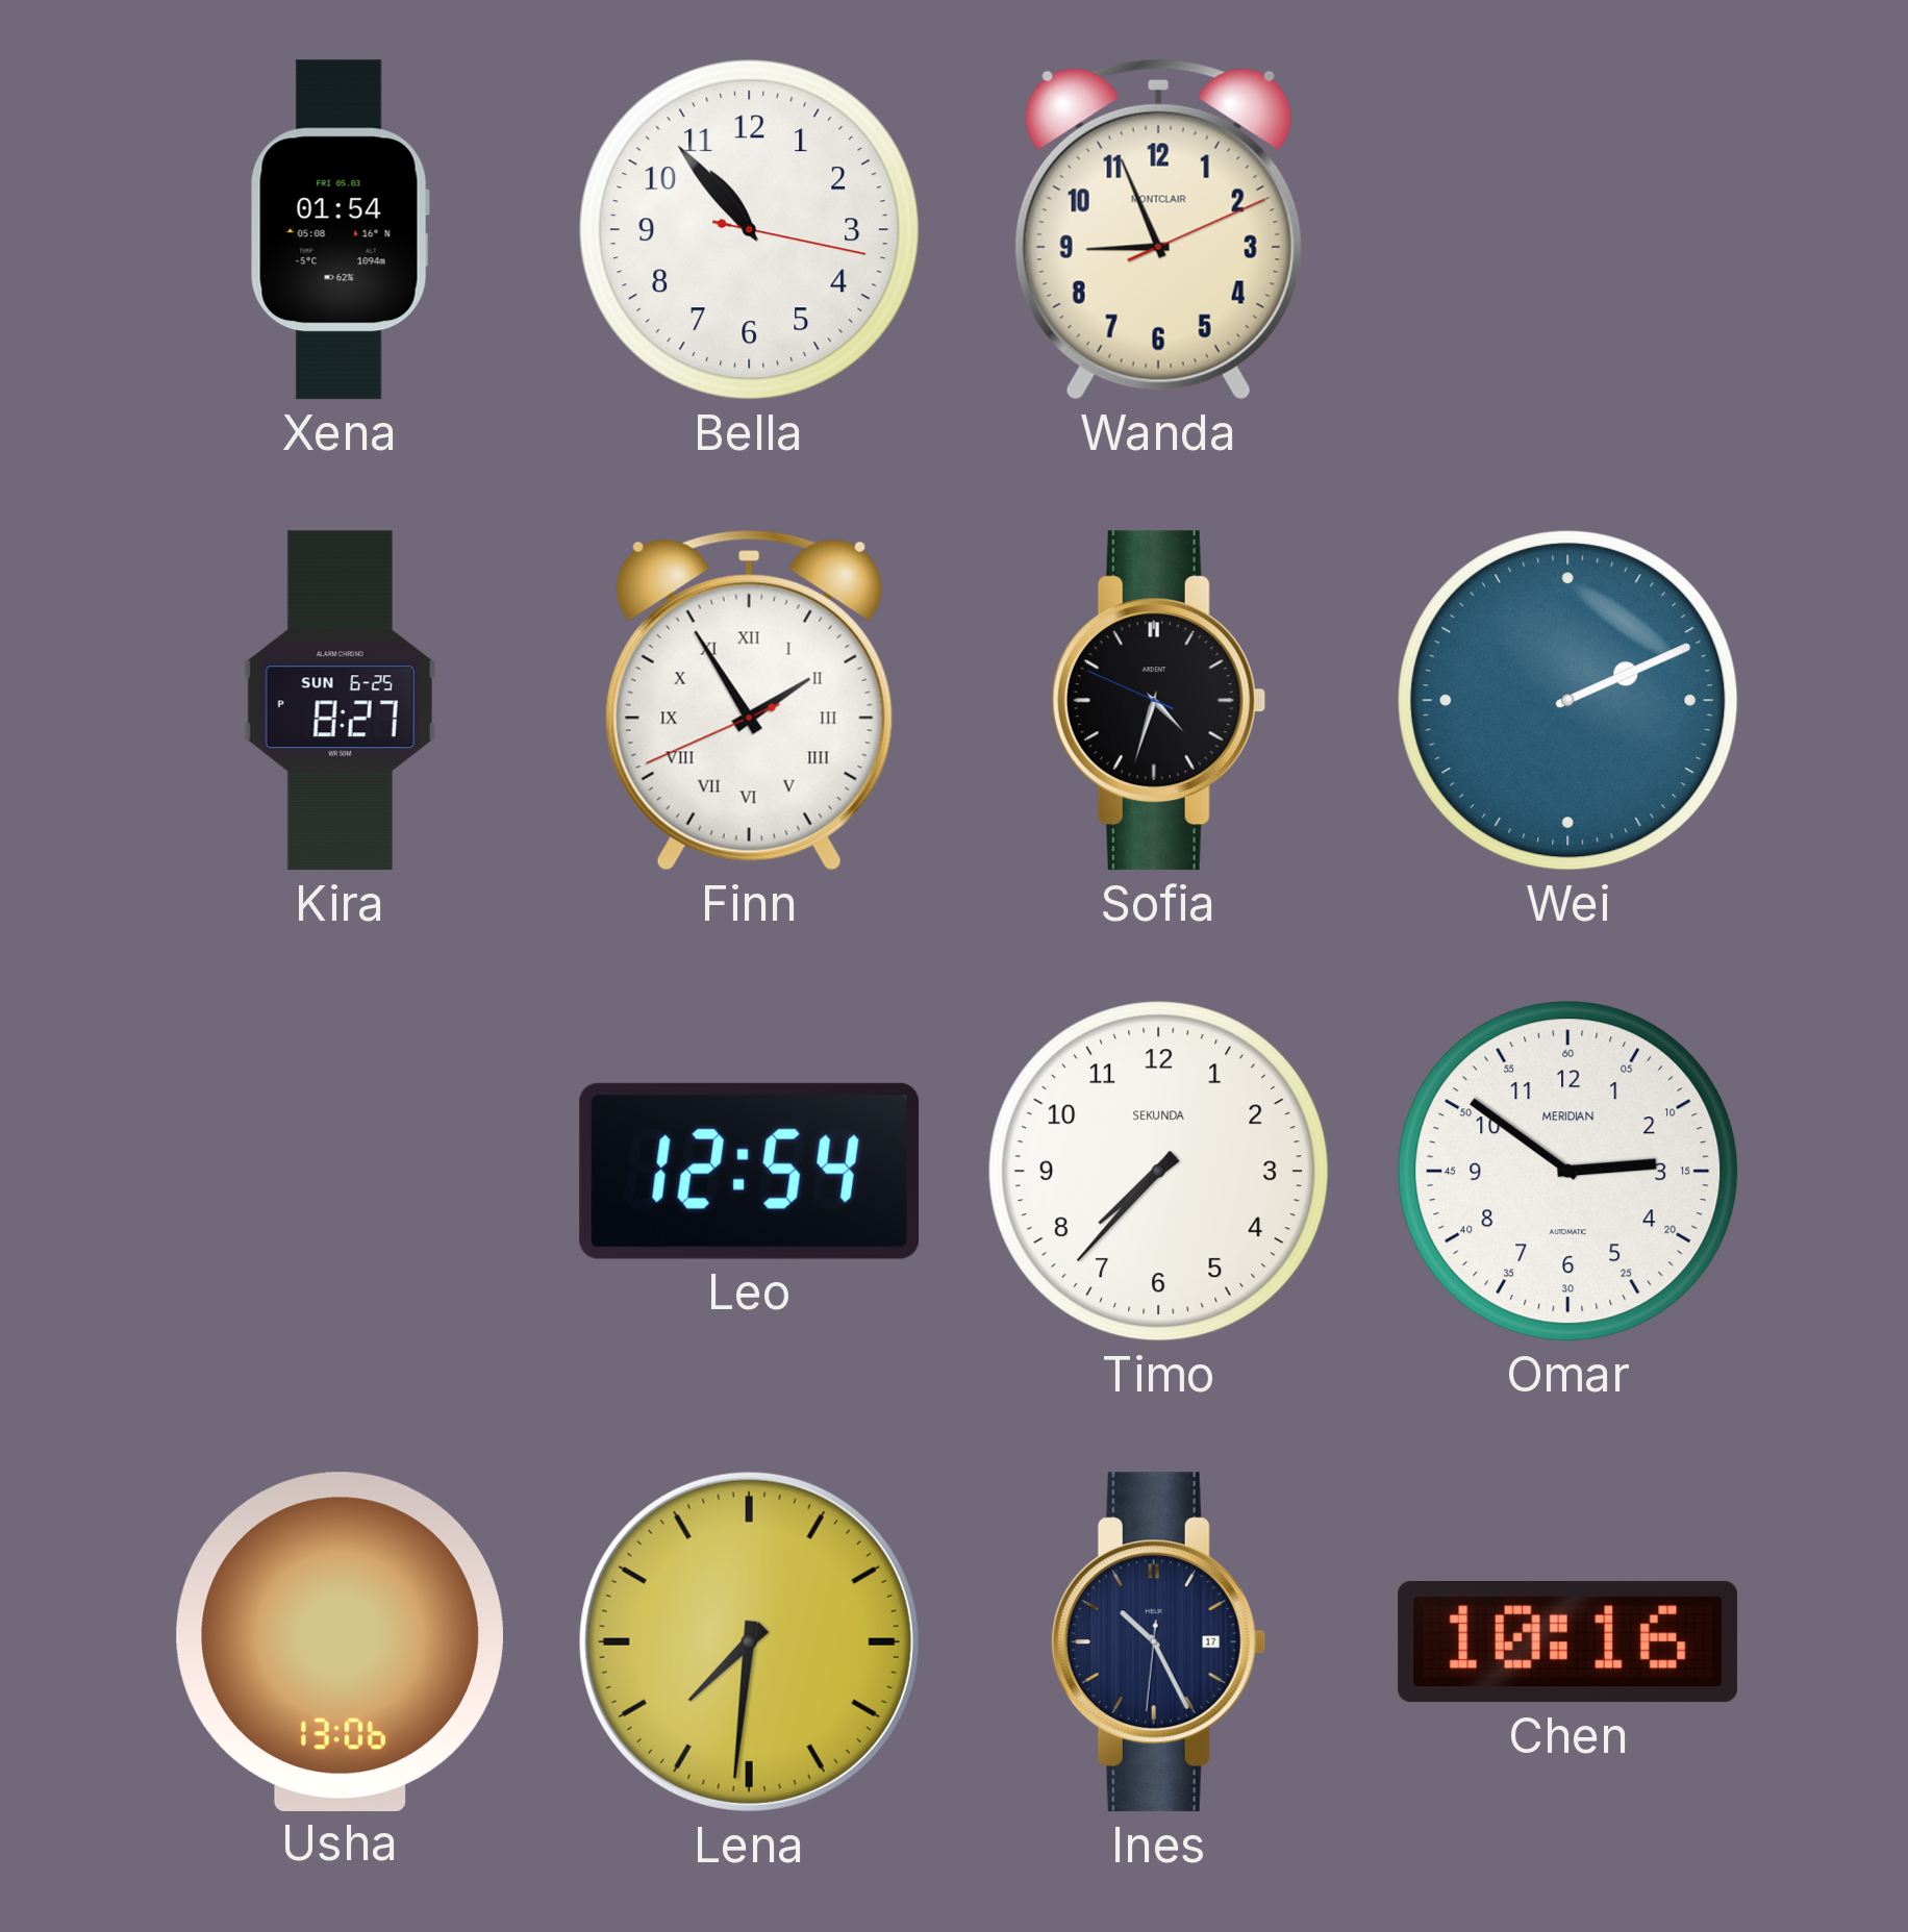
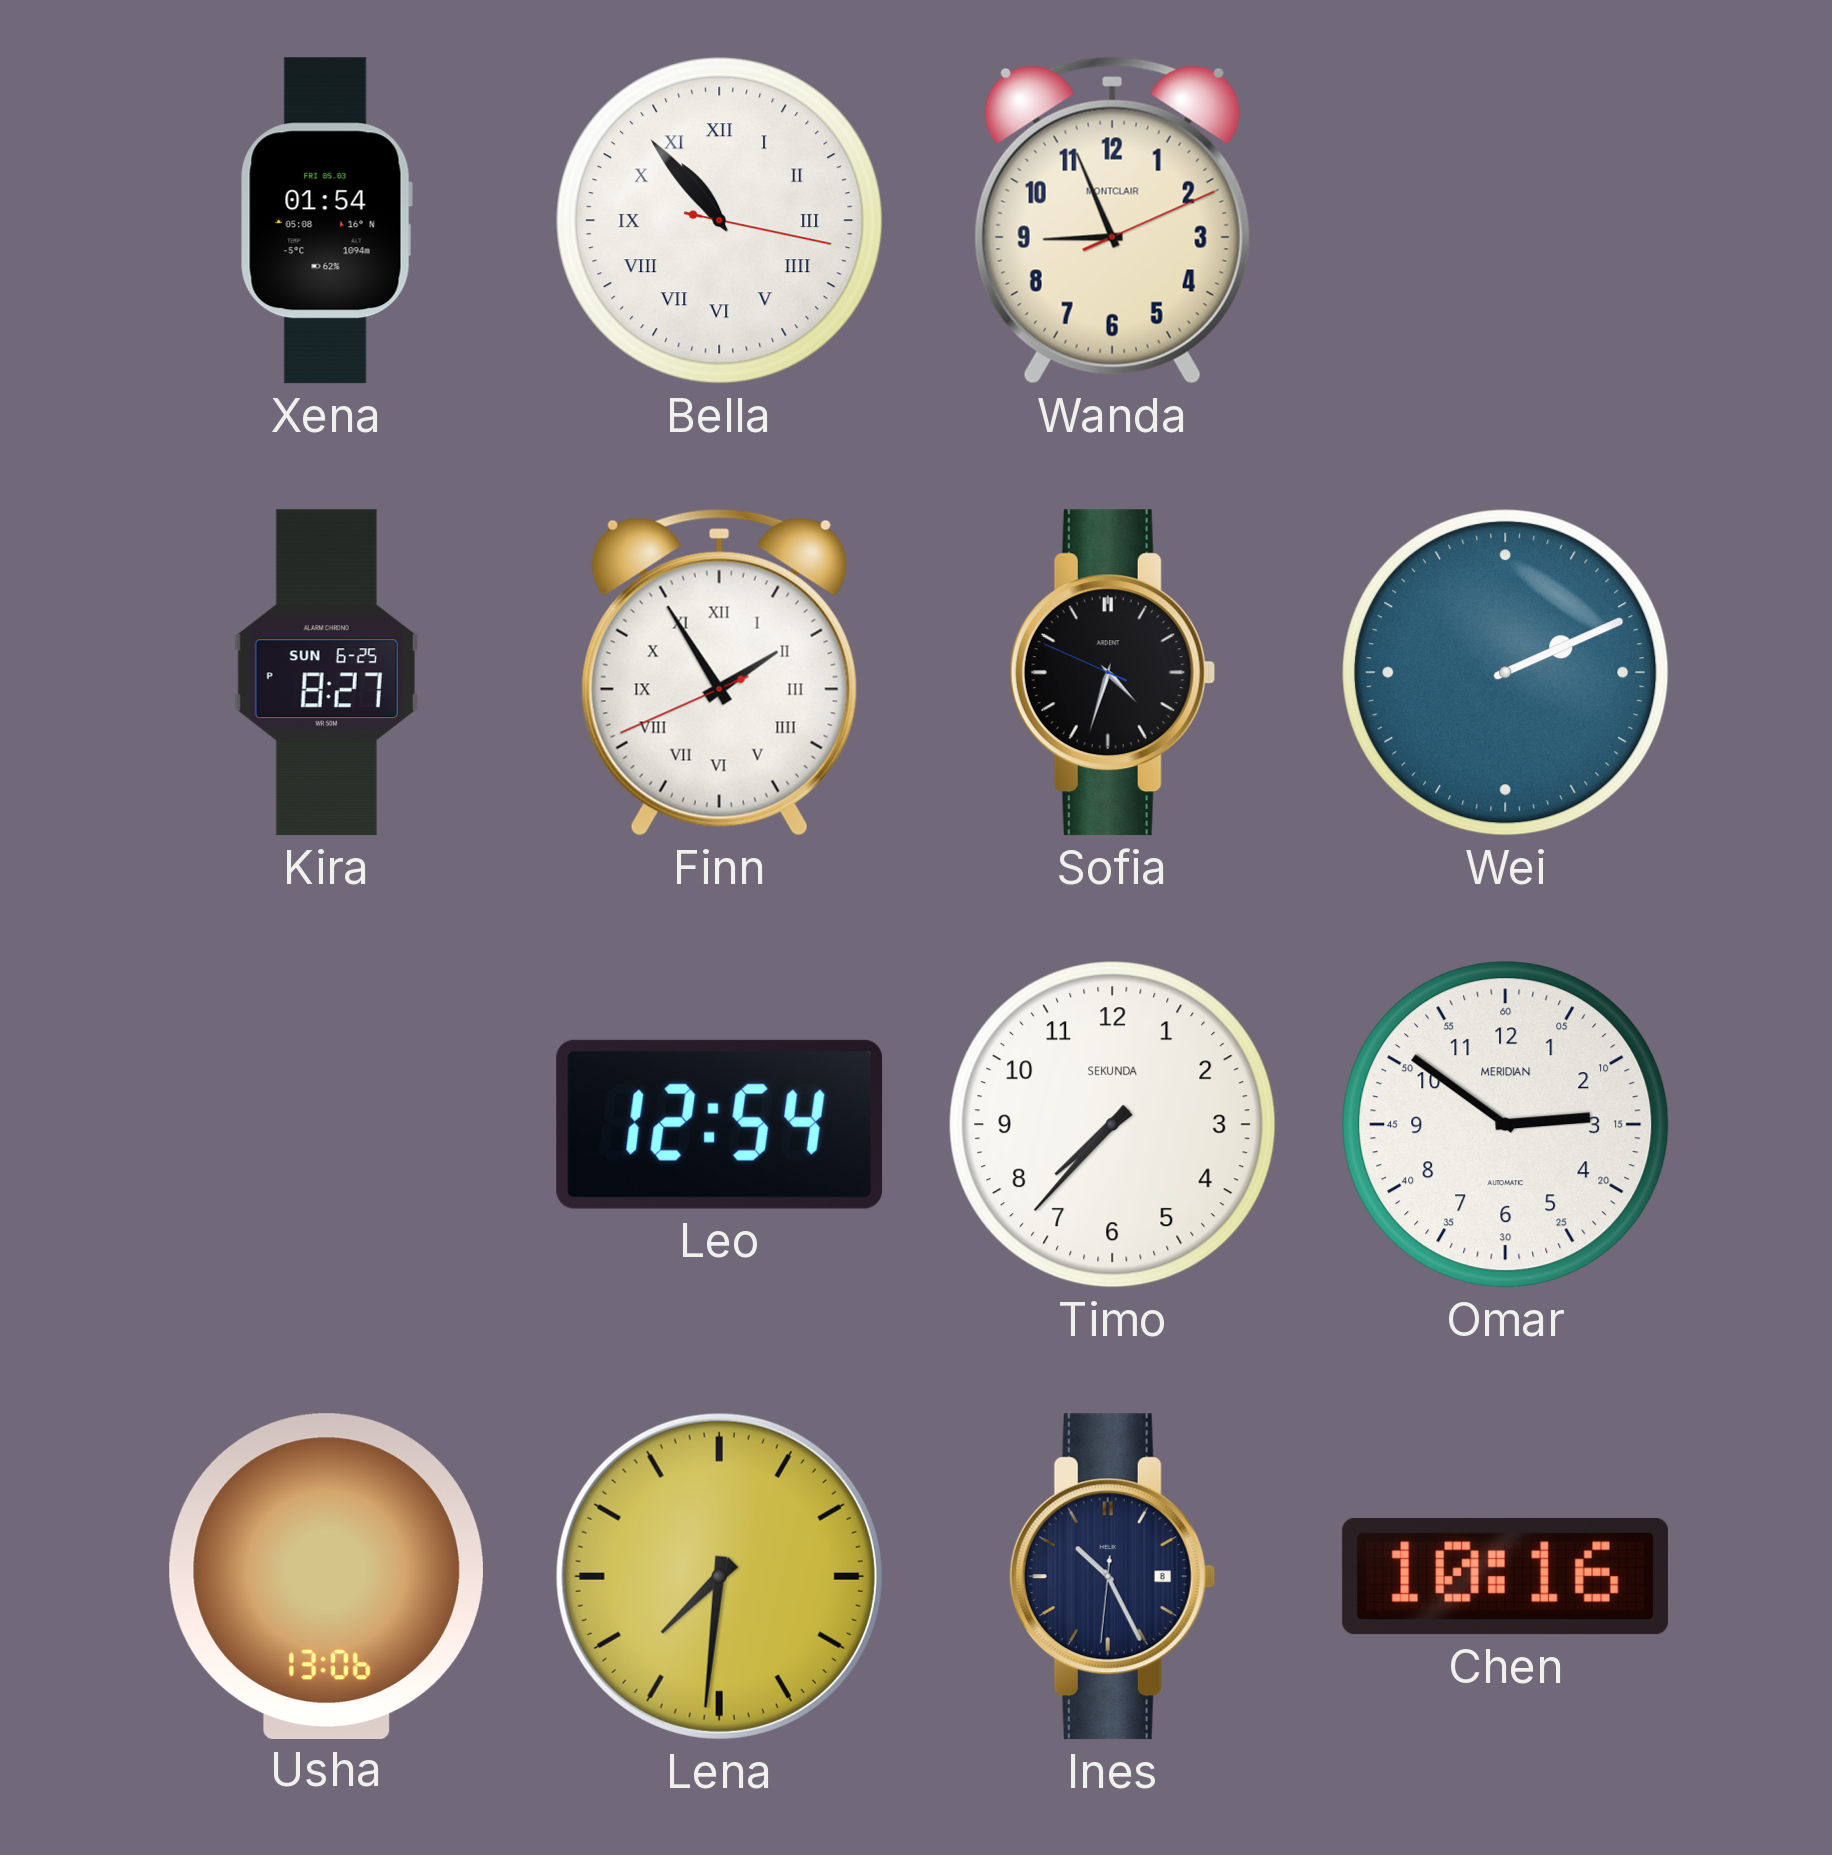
Bella numerals: Arabic -> Roman (720, 221)
Ines date: 17 -> 8 (1112, 1577)
